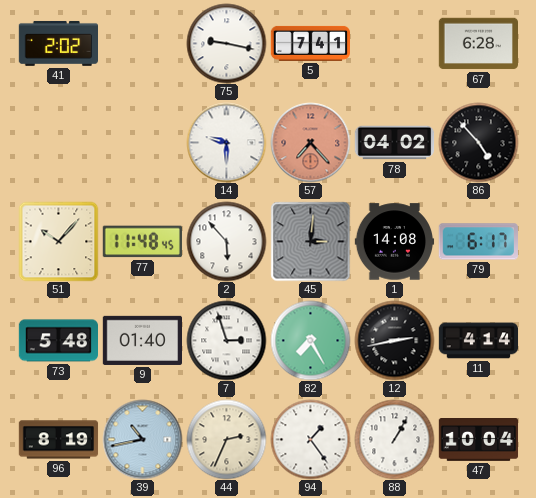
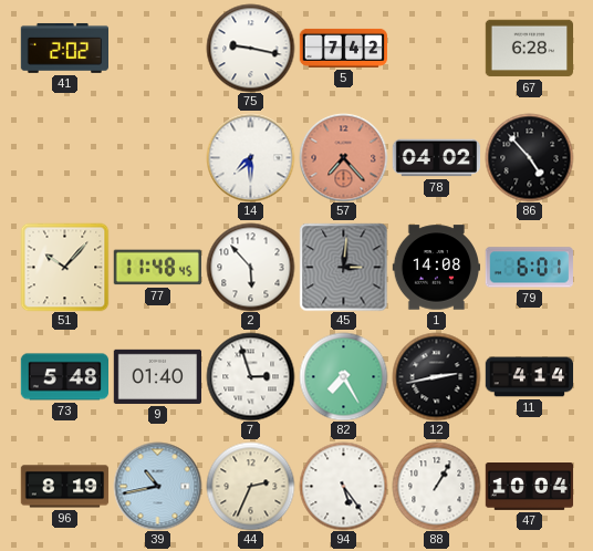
5: 7:41 -> 7:42 (343, 48)
14: 9:30 -> 7:30 (250, 157)
79: 6:17 -> 6:01 (529, 268)
94: 1:24 -> 5:24 (343, 486)
